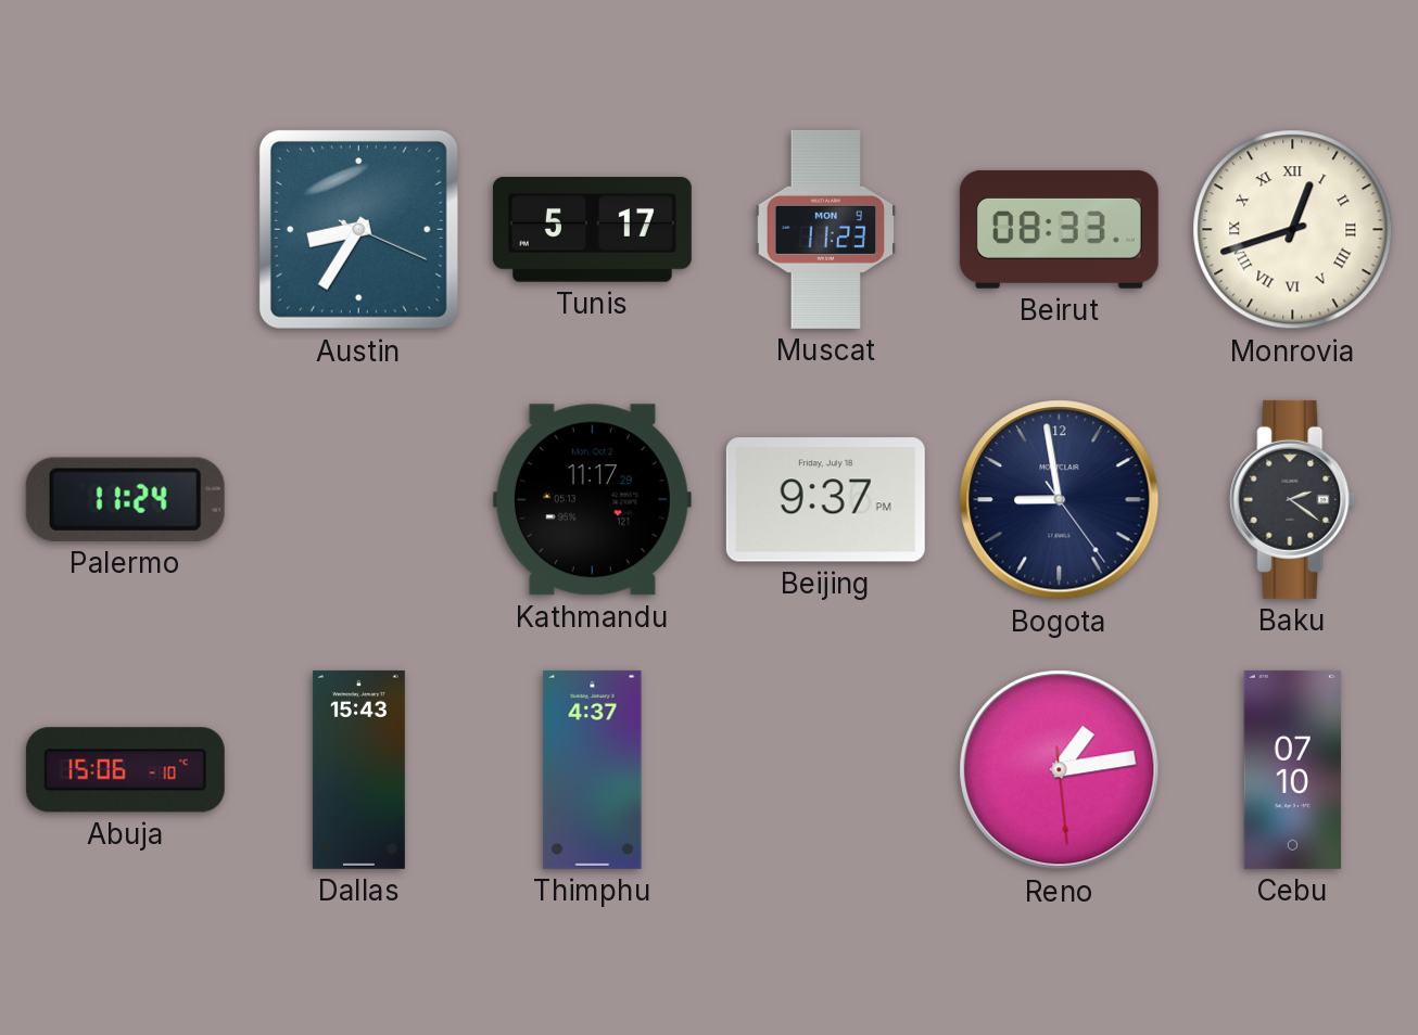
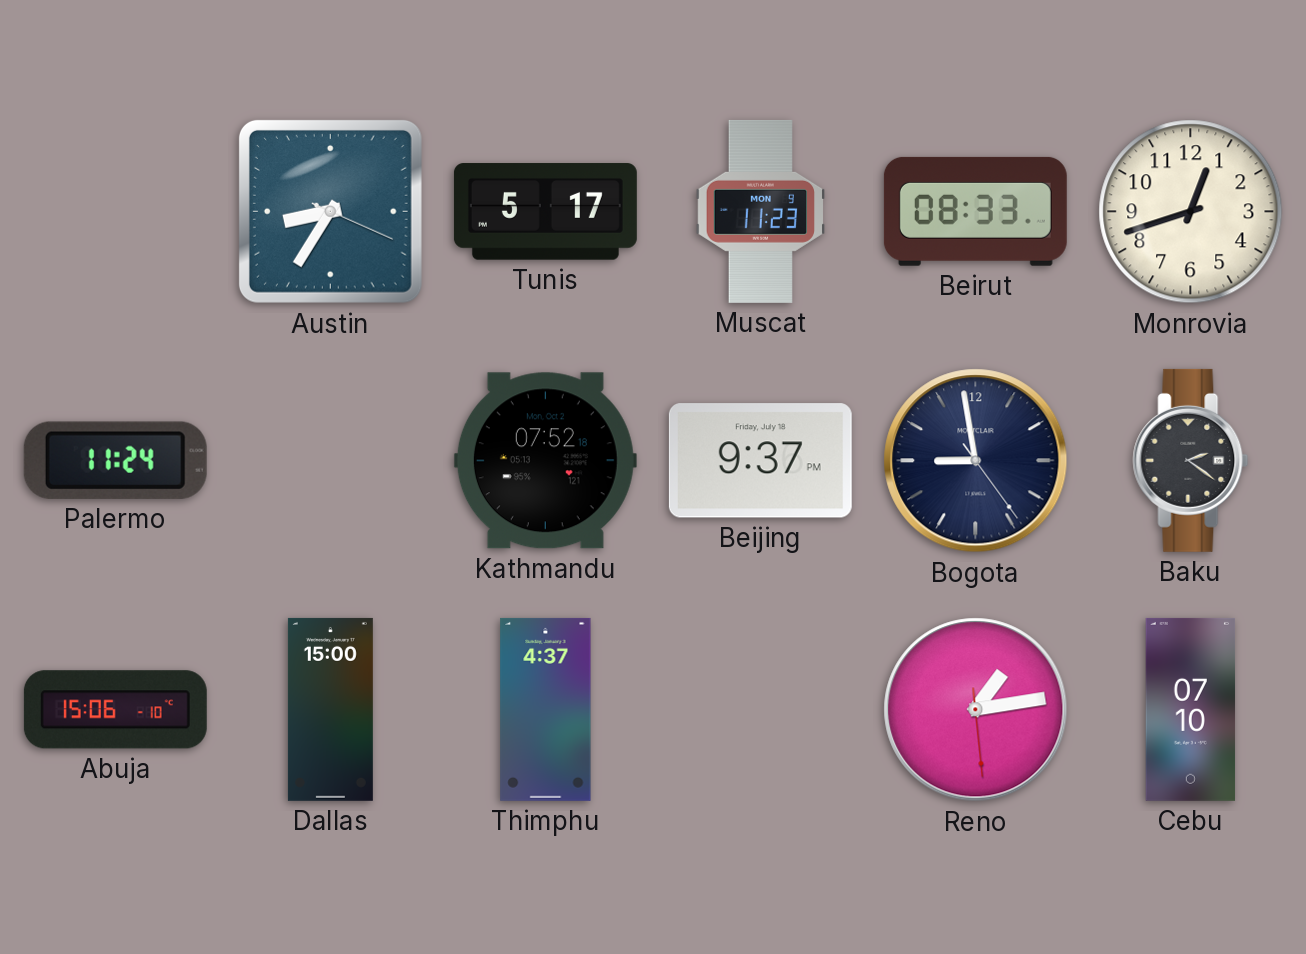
Monrovia numerals: Roman -> Arabic (1191, 212)
Kathmandu: 11:17 -> 07:52 (545, 461)
Dallas: 15:43 -> 15:00 (330, 709)
